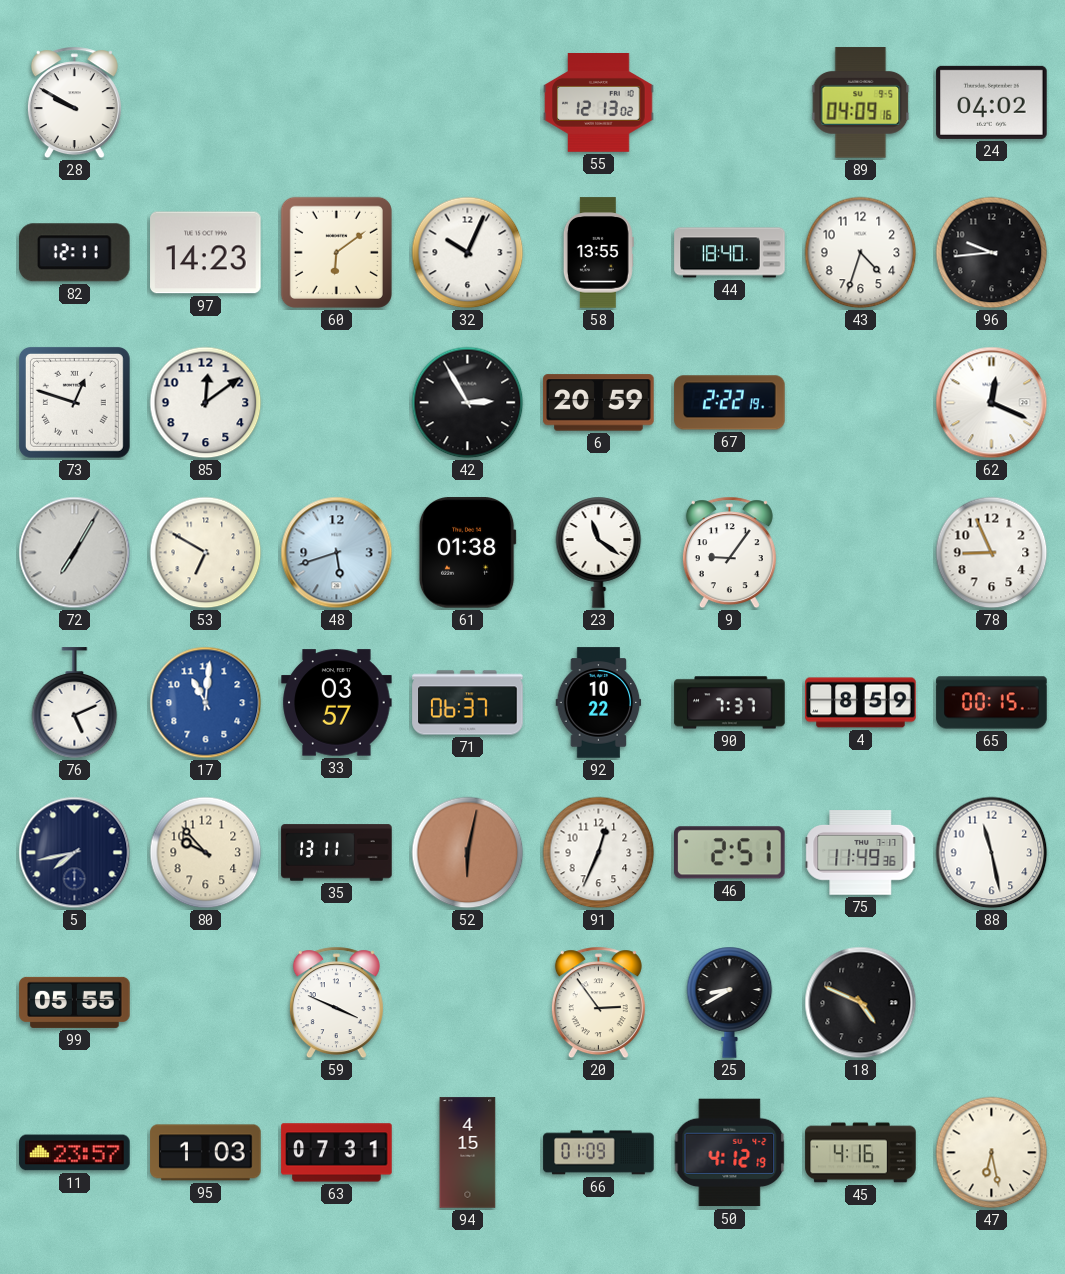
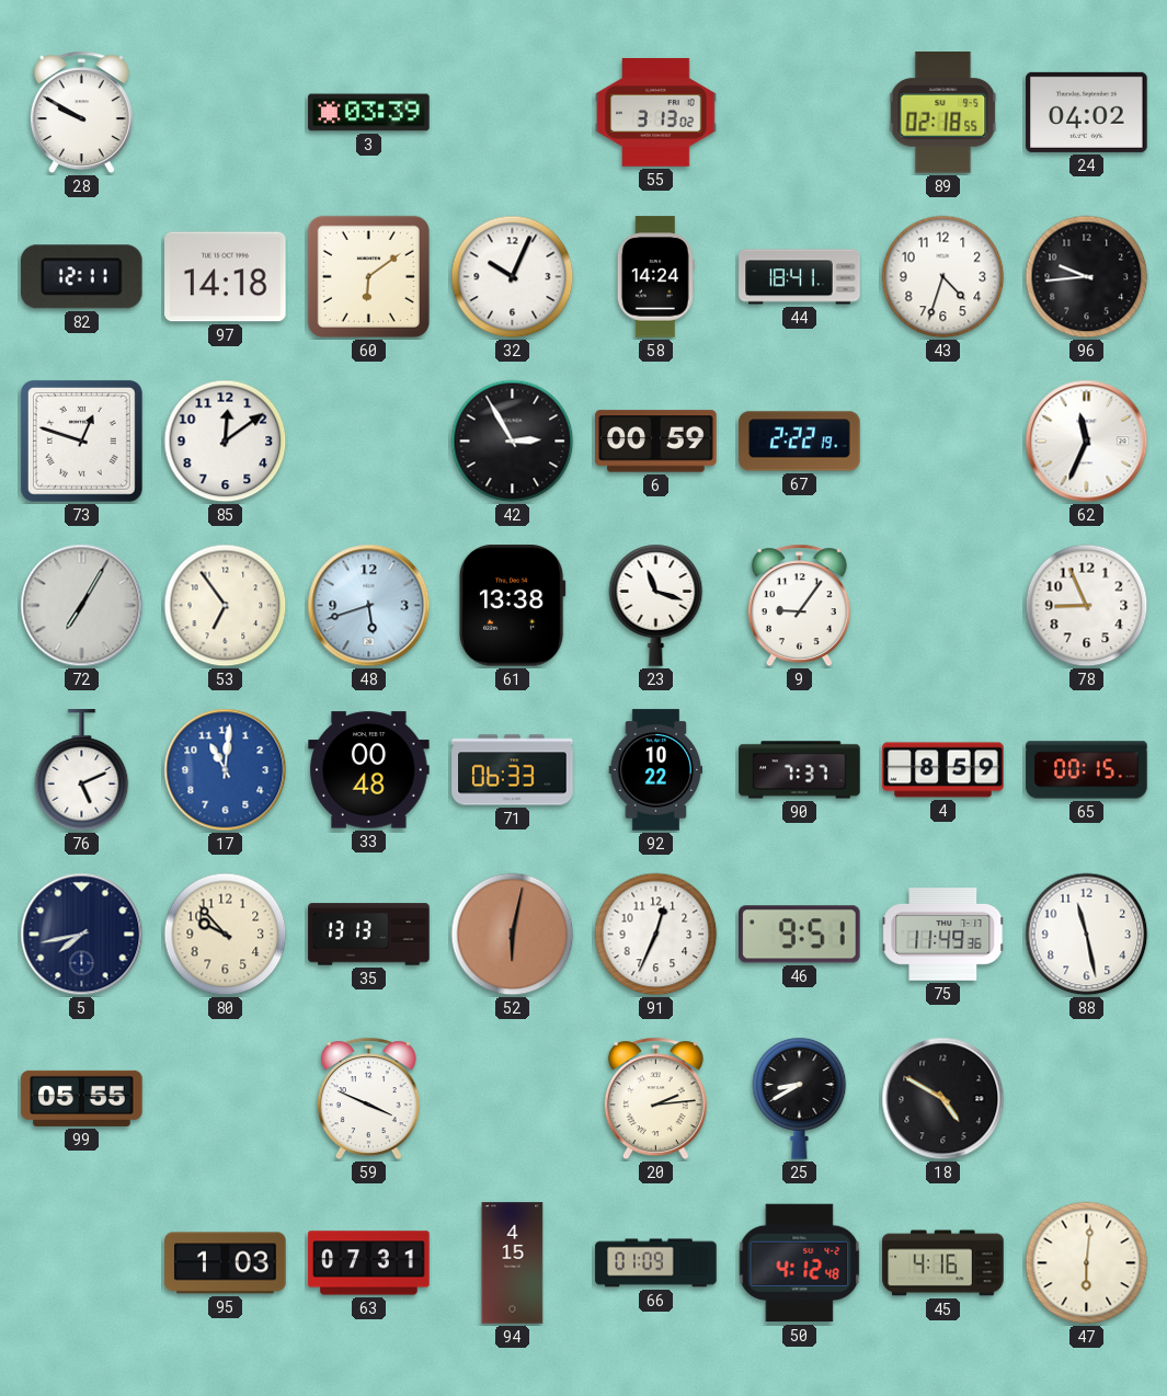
3: none -> 03:39 (369, 113)
55: 12:13 -> 3:13 (656, 113)
89: 04:09 -> 02:18 (943, 113)
97: 14:23 -> 14:18 (226, 277)
58: 13:55 -> 14:24 (655, 277)
44: 18:40 -> 18:41 (800, 277)
6: 20:59 -> 00:59 (656, 442)
62: 12:19 -> 11:34 (1087, 442)
53: 6:50 -> 6:54 (226, 606)
61: 01:38 -> 13:38 (512, 606)
23: 11:21 -> 11:18 (656, 605)
33: 03:57 -> 00:48 (369, 770)
71: 06:37 -> 06:33 (513, 770)
35: 13:11 -> 13:13 (369, 935)
46: 2:51 -> 9:51 (800, 935)
20: 2:54 -> 2:14 (655, 1099)
18: 4:49 -> 4:50 (943, 1099)
11: 23:57 -> none (75, 1153)
50: 4:12:19 -> 4:12:48 (800, 1263)
47: 6:28 -> 6:01 (1087, 1263)
